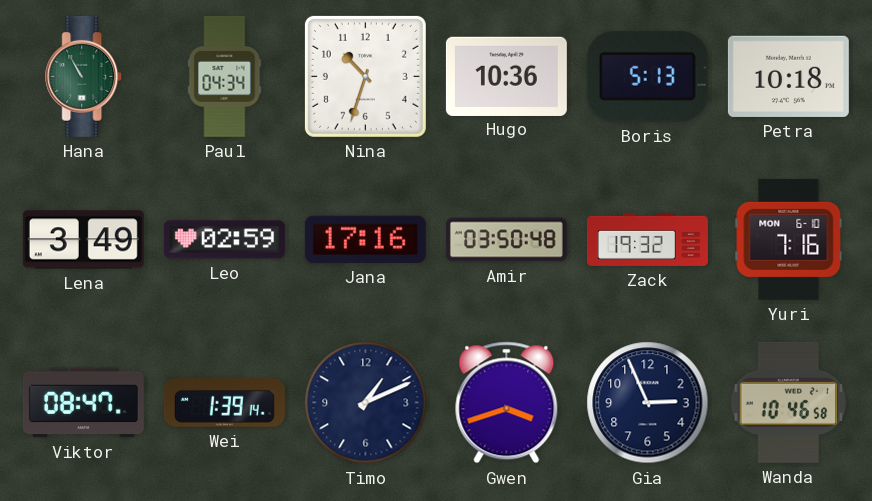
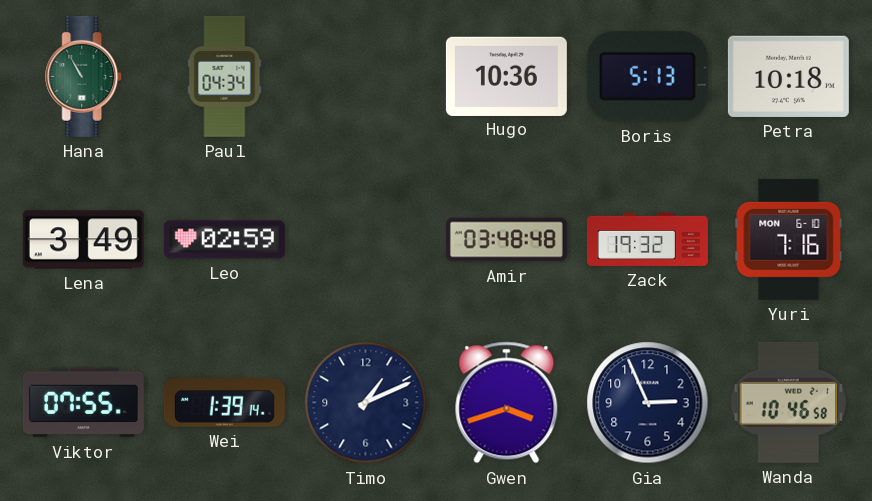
Nina: 10:33 -> none (365, 76)
Jana: 17:16 -> none (365, 239)
Amir: 03:50 -> 03:48 (506, 240)
Viktor: 08:47 -> 07:55 (83, 403)
